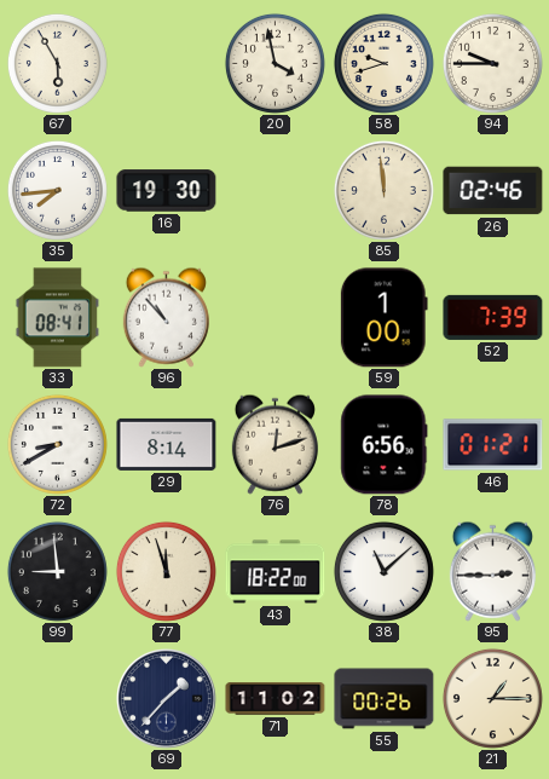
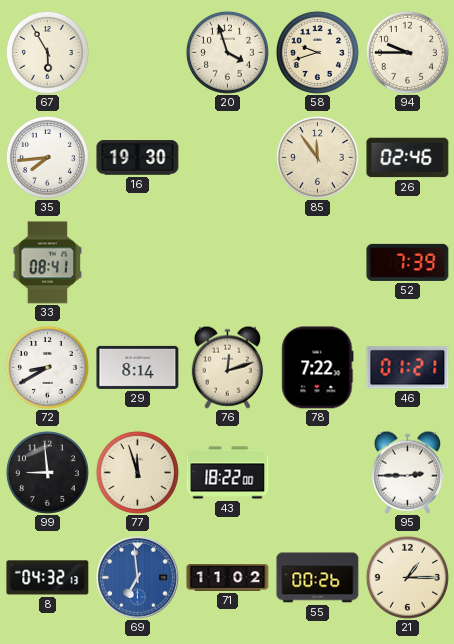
20: 3:58 -> 3:57 (227, 52)
85: 11:59 -> 11:54 (317, 157)
96: 10:53 -> none (166, 317)
59: 1:00 -> none (383, 318)
78: 6:56 -> 7:22 (318, 368)
38: 11:08 -> none (383, 571)
8: none -> 04:32 (48, 578)
69: 1:37 -> 6:59 (138, 578)
69 dial: navy -> blue (138, 578)
